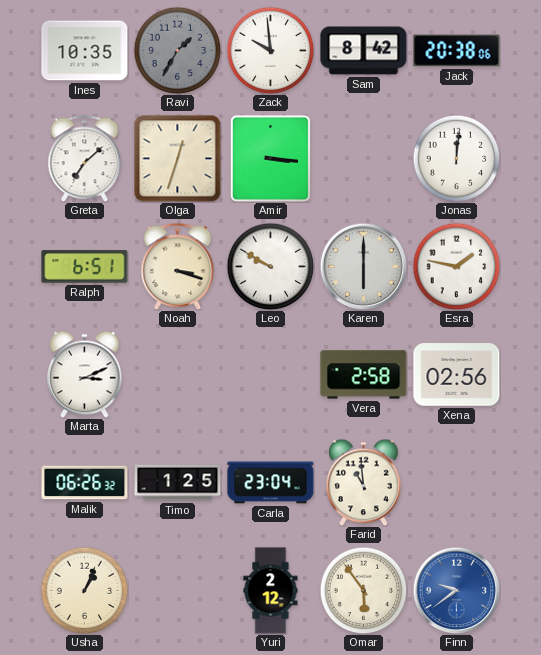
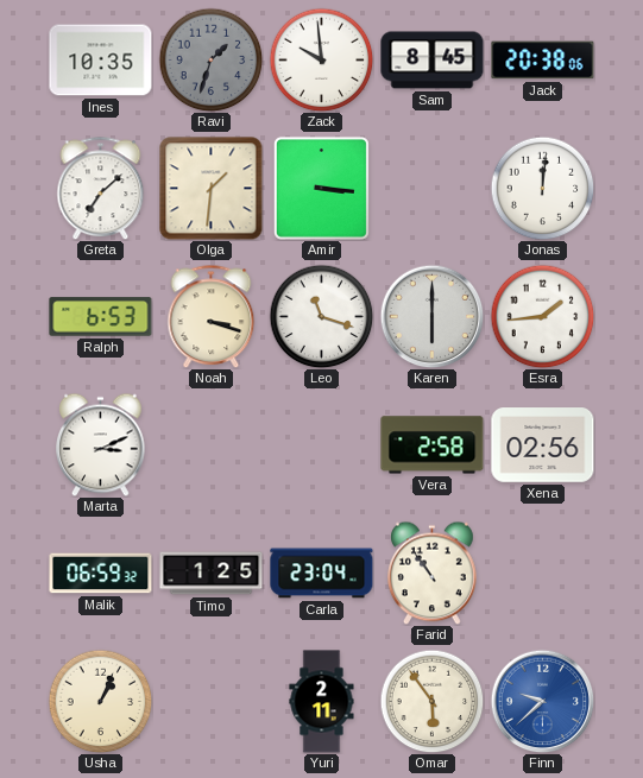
Ravi: 1:35 -> 1:33 (210, 59)
Sam: 8:42 -> 8:45 (433, 61)
Olga: 12:33 -> 1:31 (212, 189)
Ralph: 6:51 -> 6:53 (101, 317)
Leo: 9:50 -> 11:18 (321, 316)
Esra: 1:47 -> 1:44 (542, 316)
Malik: 06:26 -> 06:59 (101, 574)
Farid: 10:59 -> 10:54 (433, 573)
Yuri: 2:12 -> 2:11 (322, 702)
Finn: 9:39 -> 9:38 (542, 701)
